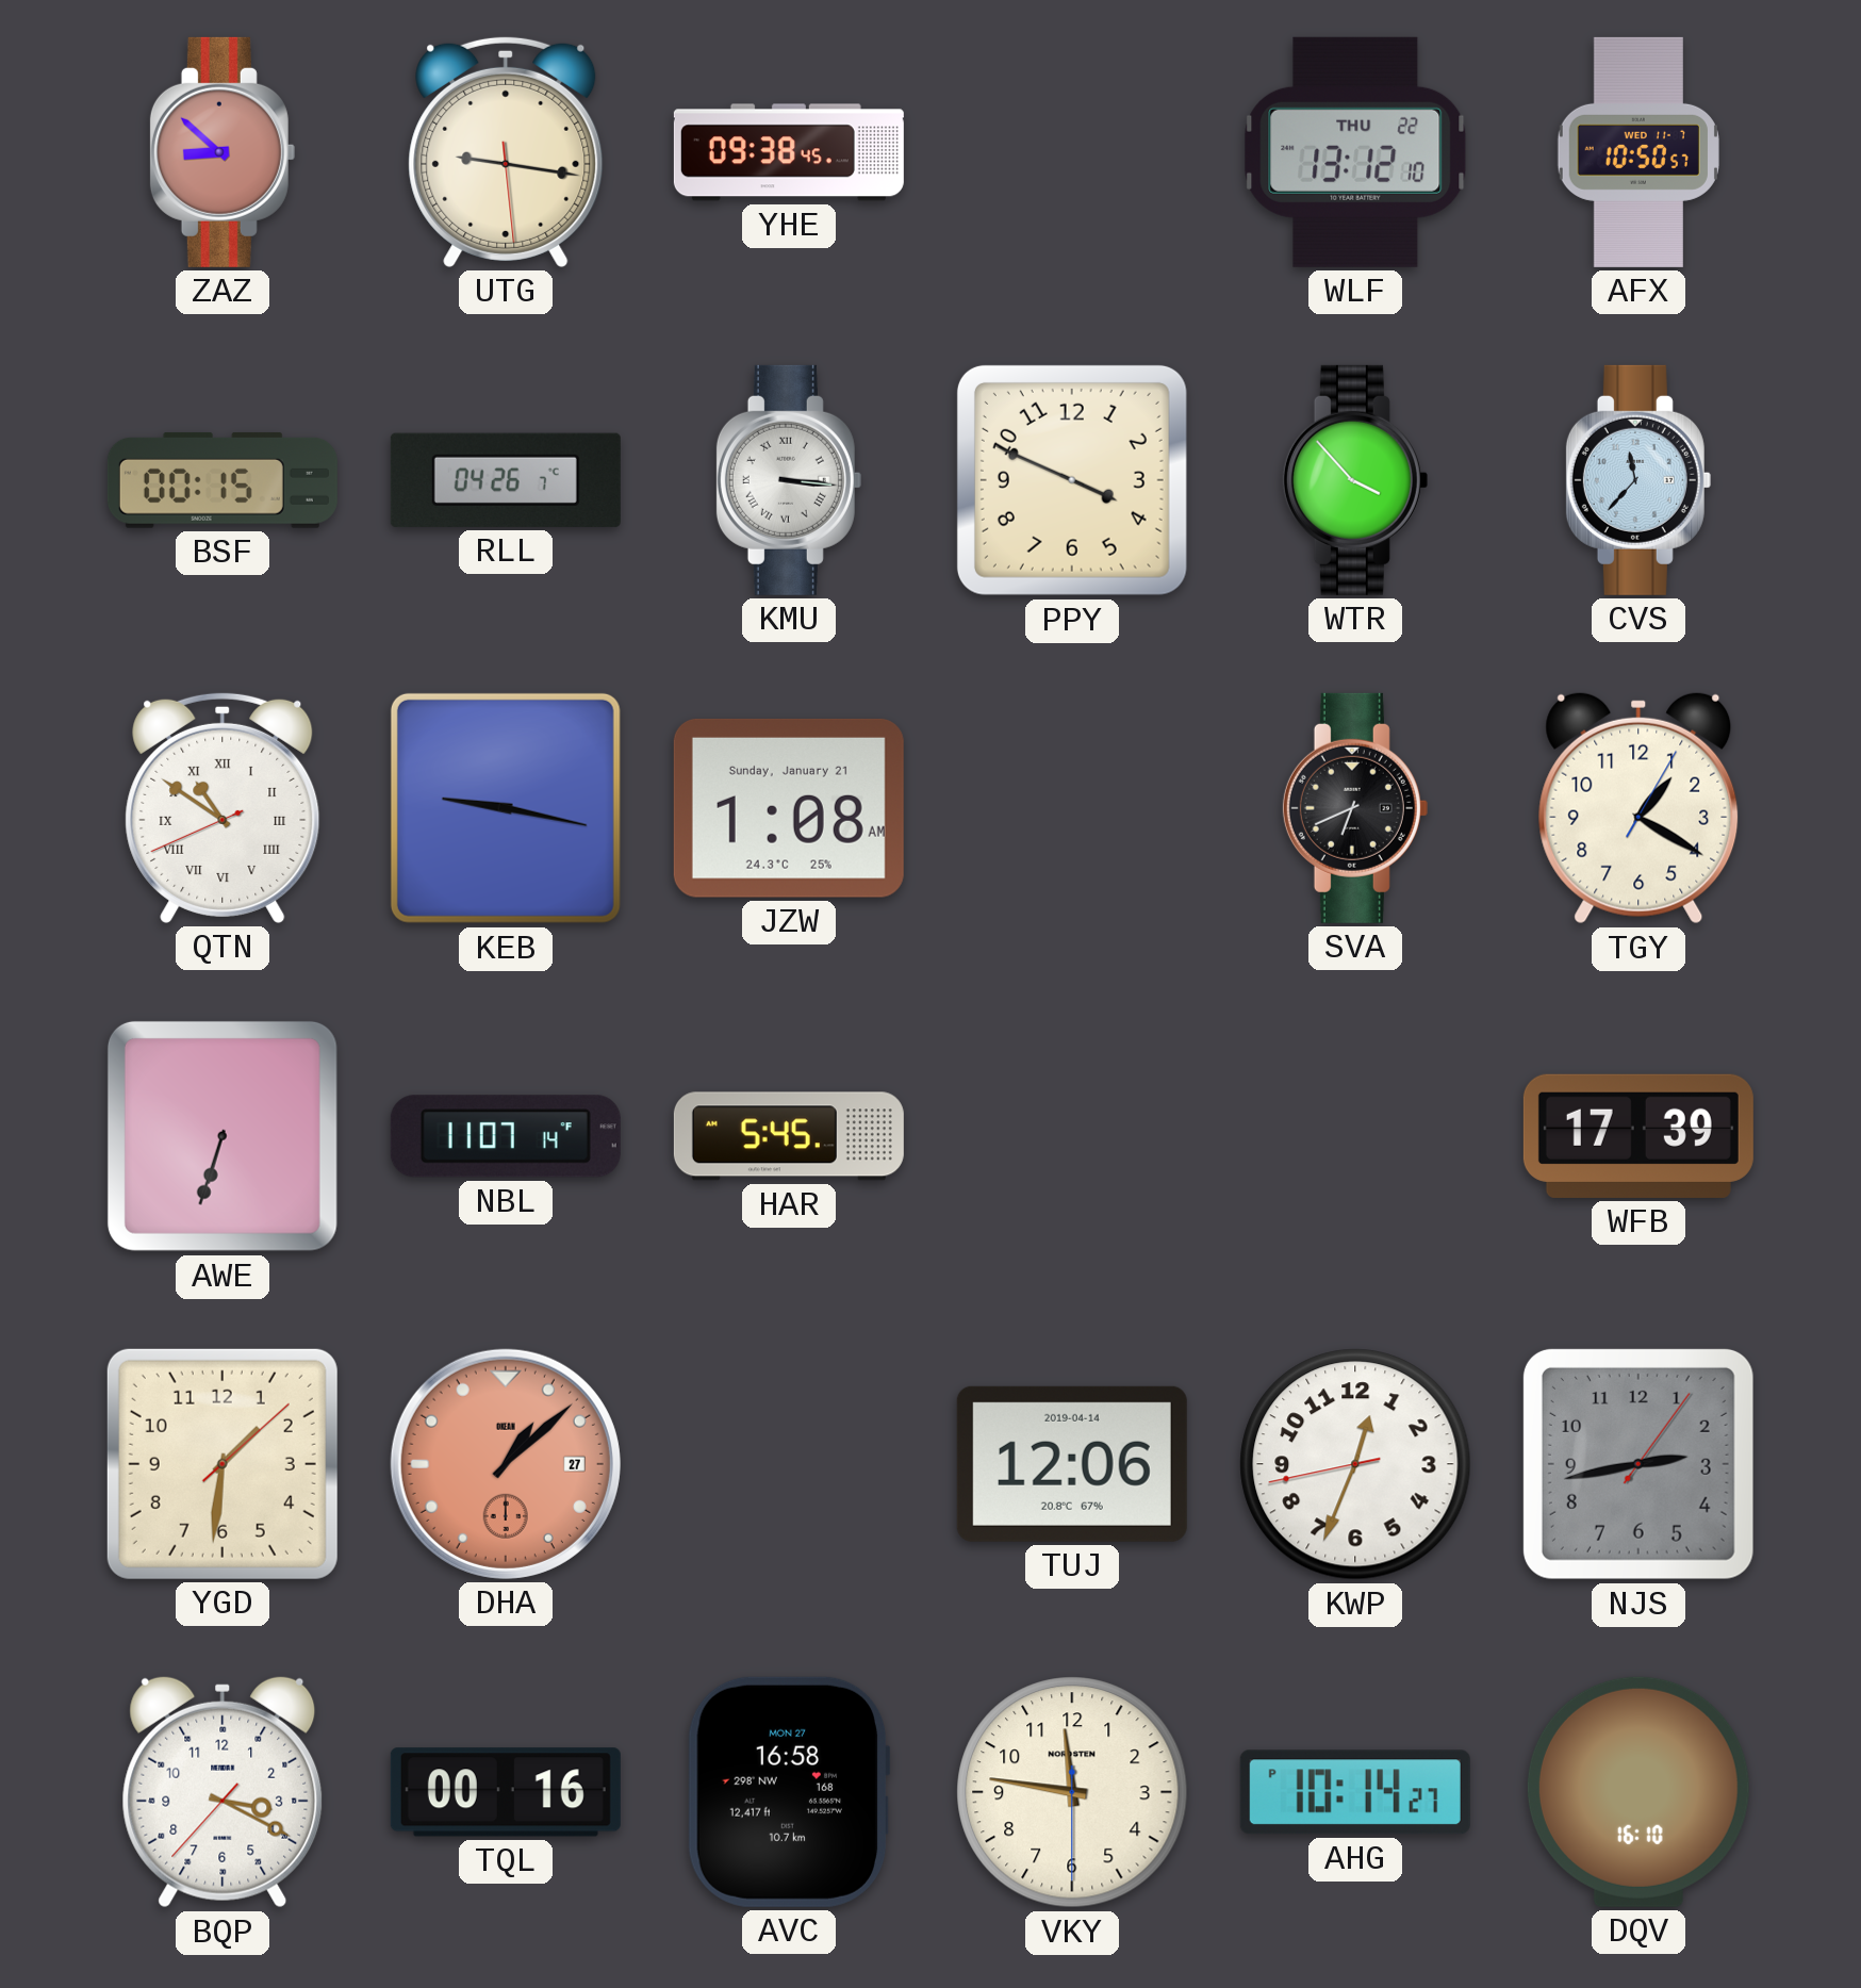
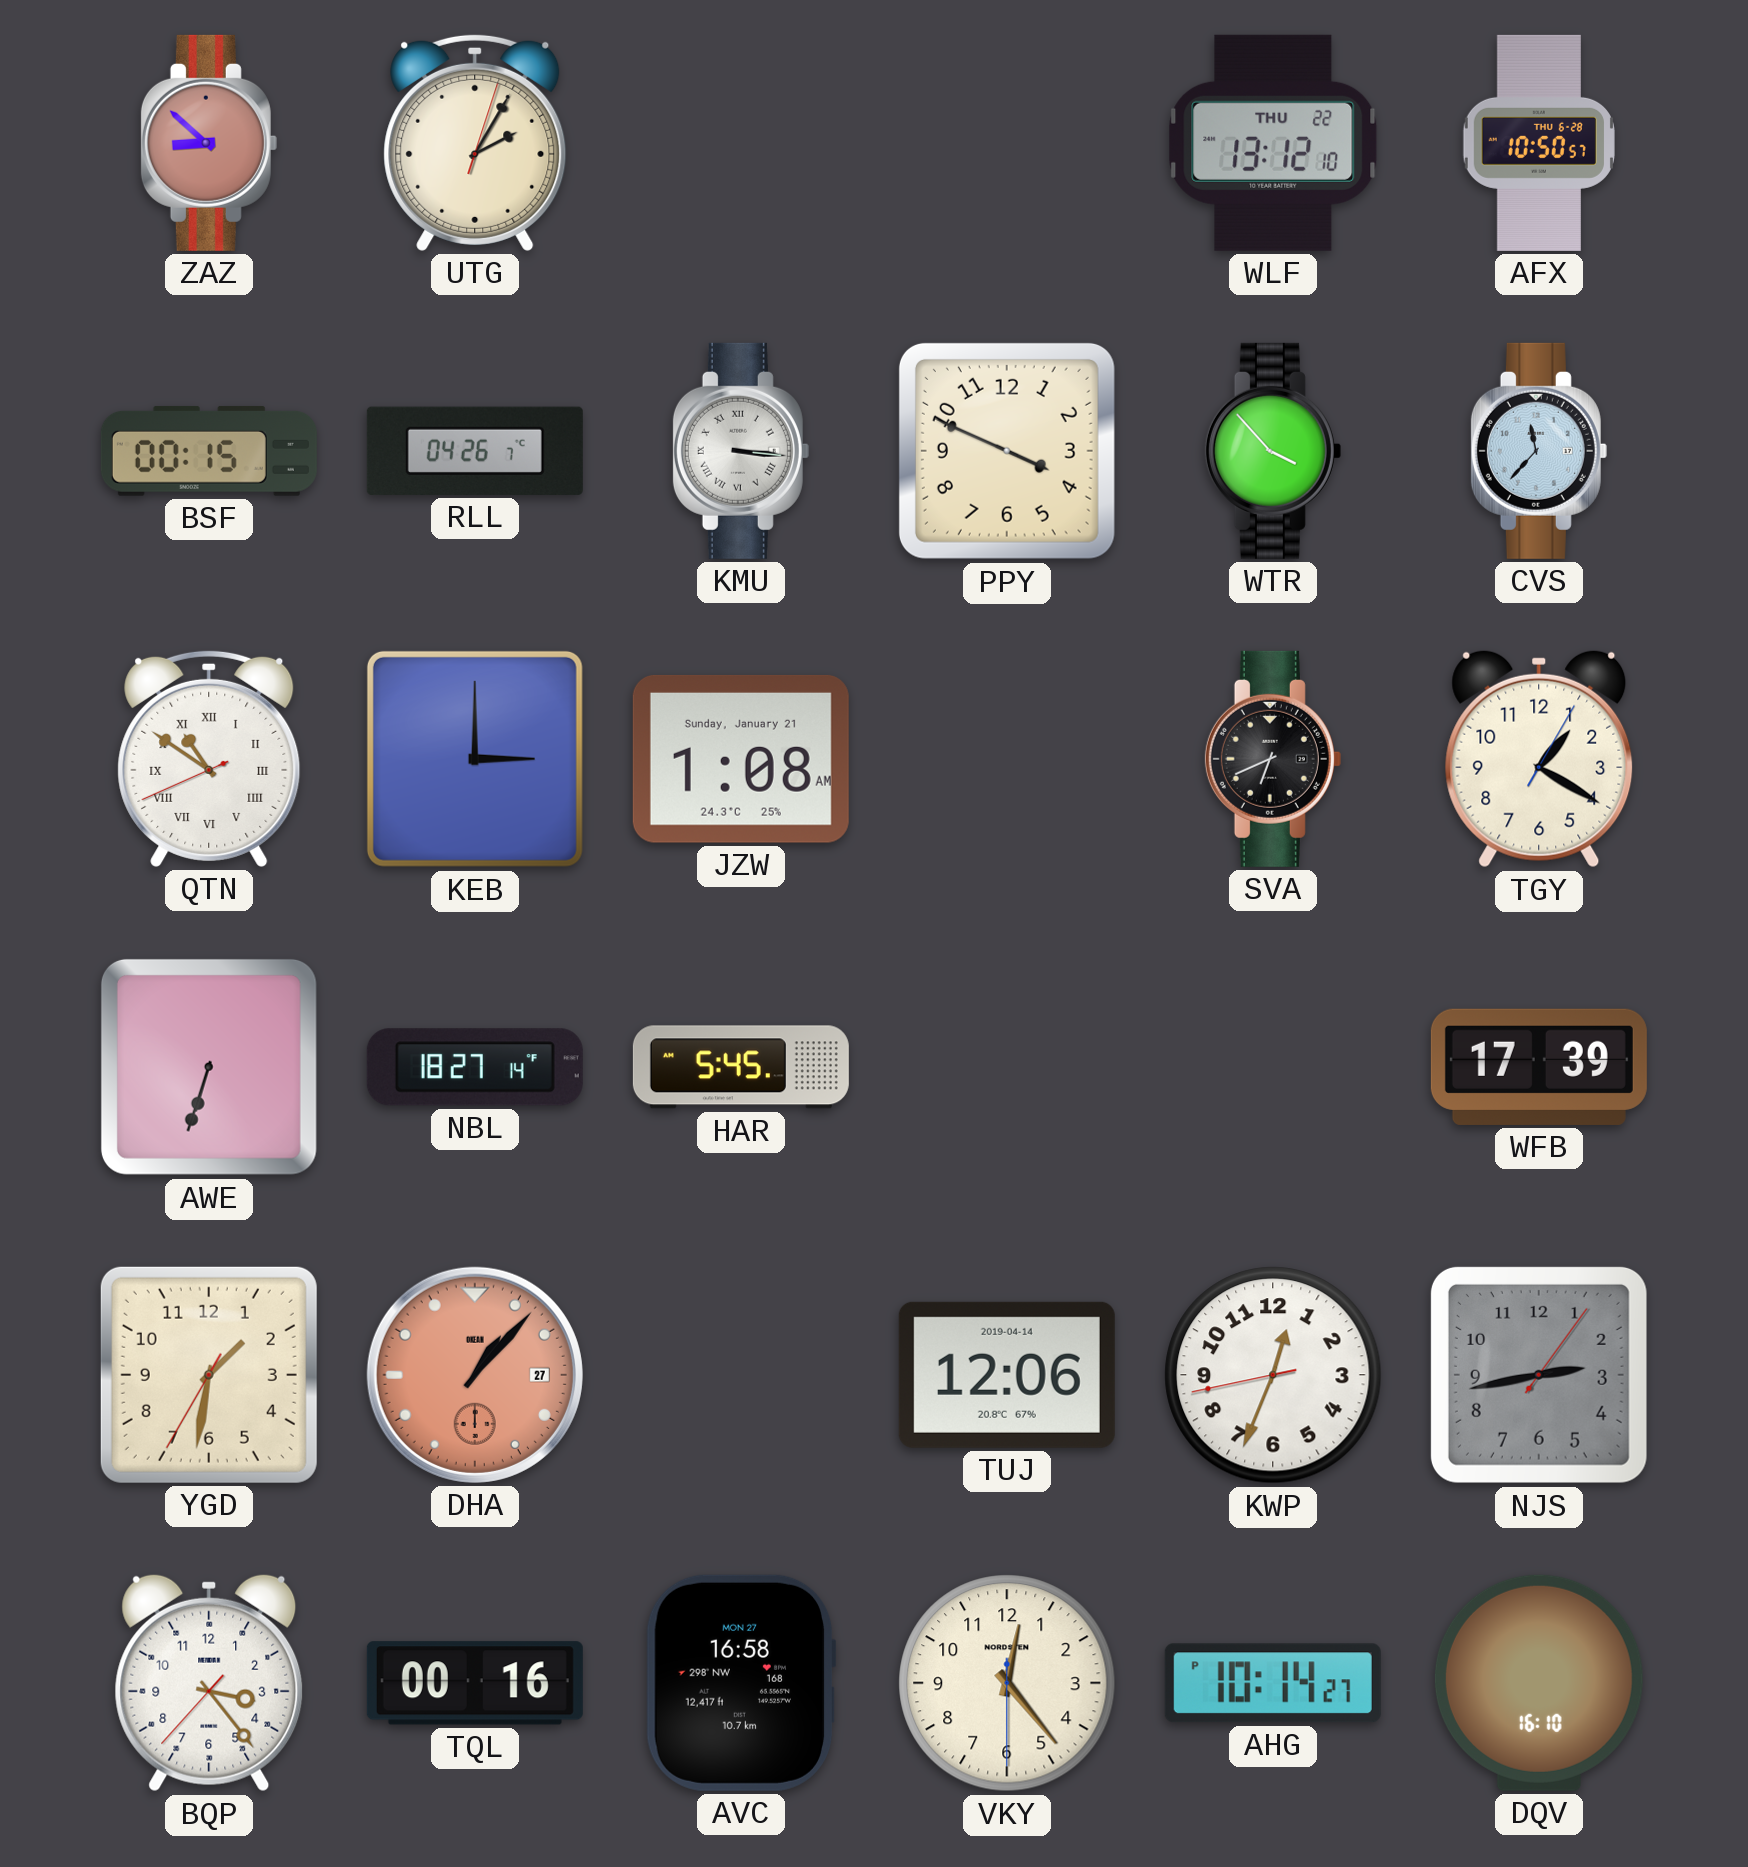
UTG: 9:16 -> 2:05 (475, 142)
YHE: 09:38 -> none (789, 152)
AFX date: WED 11-7 -> THU 6-28 (1539, 143)
KEB: 9:17 -> 3:00 (475, 759)
NBL: 11:07 -> 18:27 (475, 1067)
YGD: 1:31:08 -> 1:31:35 (209, 1375)
DHA: 1:08 -> 1:07 (475, 1375)
BQP: 3:19 -> 3:23 (209, 1683)
VKY: 11:46 -> 12:23 (1007, 1683)
